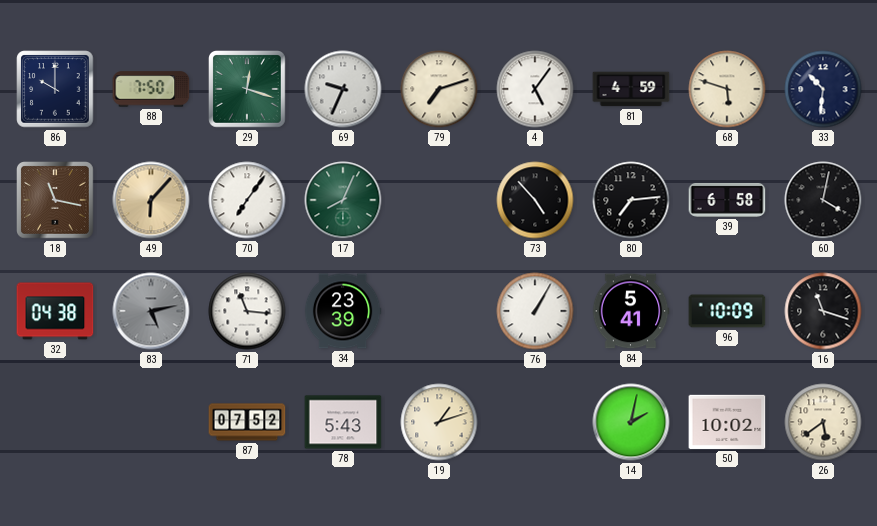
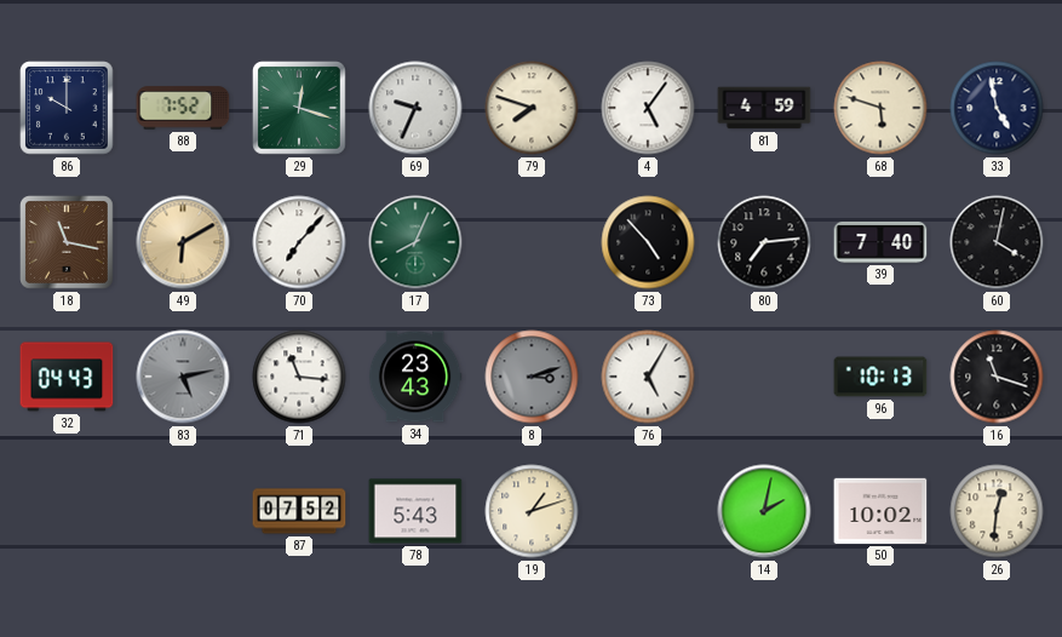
88: 7:50 -> 7:52 (183, 108)
79: 7:12 -> 7:48 (532, 108)
33: 10:31 -> 4:58 (997, 108)
49: 6:07 -> 6:10 (183, 242)
70: 7:06 -> 7:07 (299, 242)
39: 6:58 -> 7:40 (880, 242)
32: 04:38 -> 04:43 (67, 377)
34: 23:39 -> 23:43 (415, 377)
8: none -> 3:12 (532, 377)
76: 1:05 -> 5:05 (648, 377)
84: 5:41 -> none (631, 311)
96: 10:09 -> 10:13 (880, 377)
26: 5:39 -> 12:31 (997, 511)
